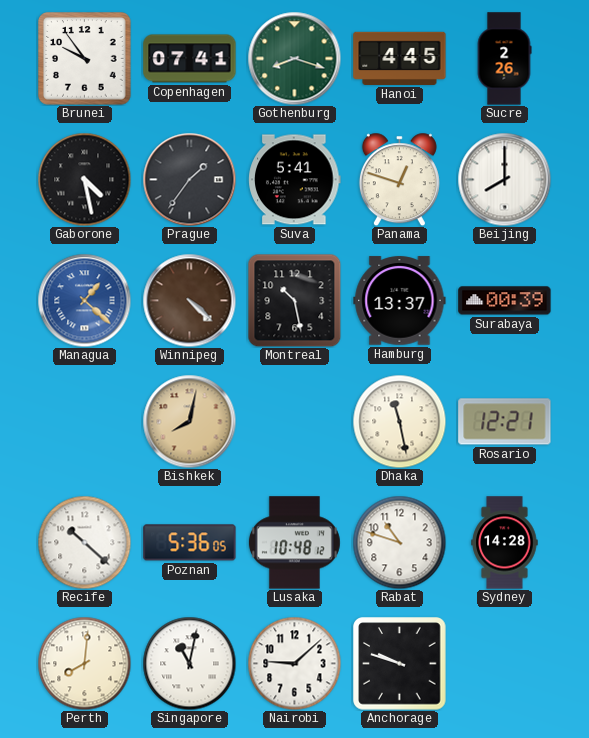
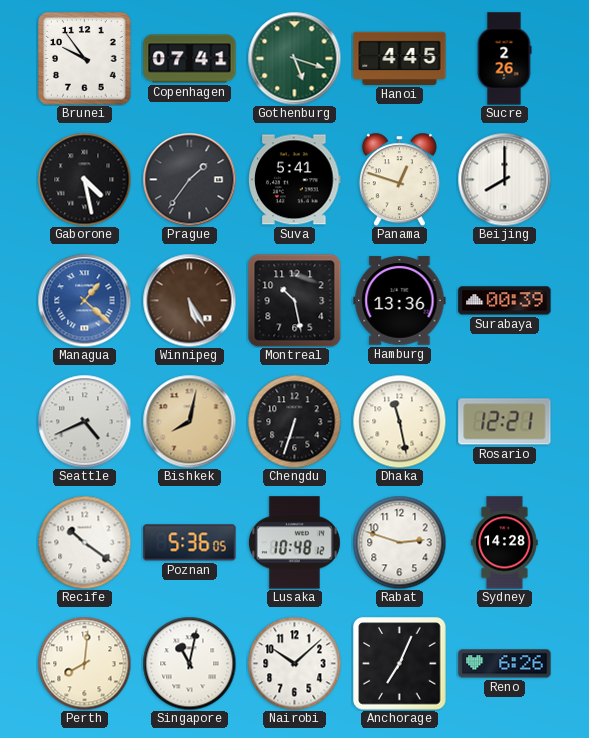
Gothenburg: 8:18 -> 5:18 (294, 58)
Winnipeg: 4:22 -> 5:25 (189, 300)
Hamburg: 13:37 -> 13:36 (400, 301)
Seattle: none -> 4:41 (84, 421)
Chengdu: none -> 6:33 (294, 421)
Recife: 10:22 -> 10:21 (84, 542)
Rabat: 10:48 -> 2:48 (399, 542)
Nairobi: 9:08 -> 10:08 (294, 663)
Anchorage: 9:48 -> 7:04 (400, 664)
Reno: none -> 6:26 (505, 664)
